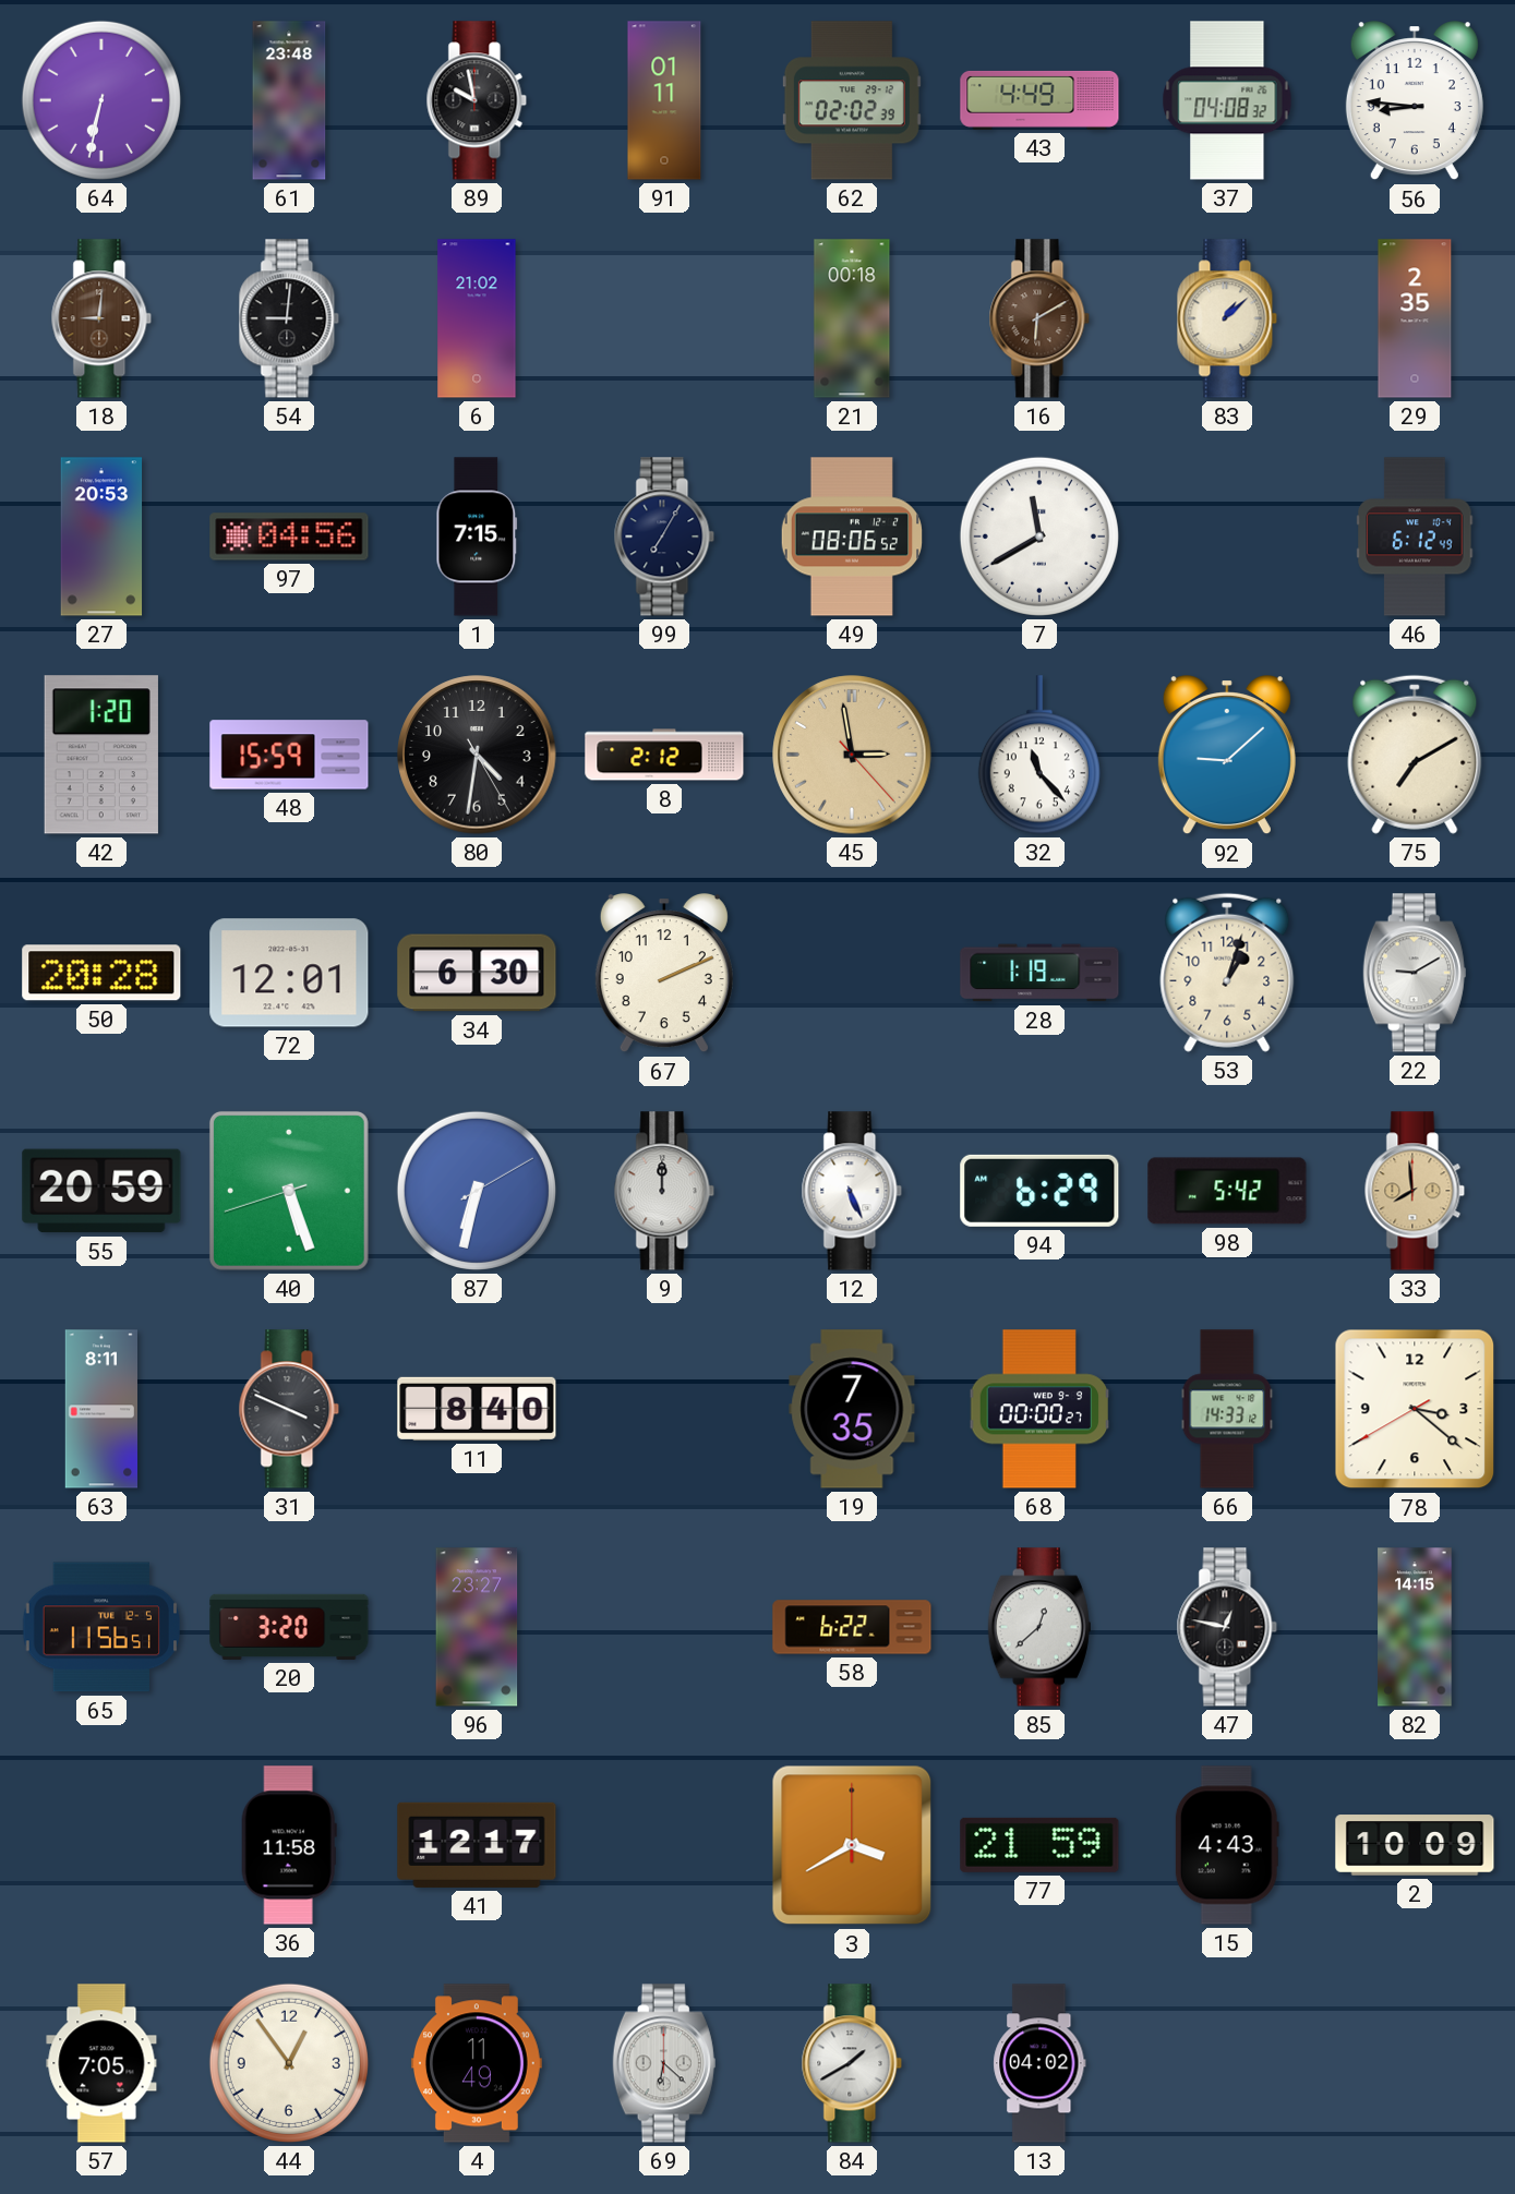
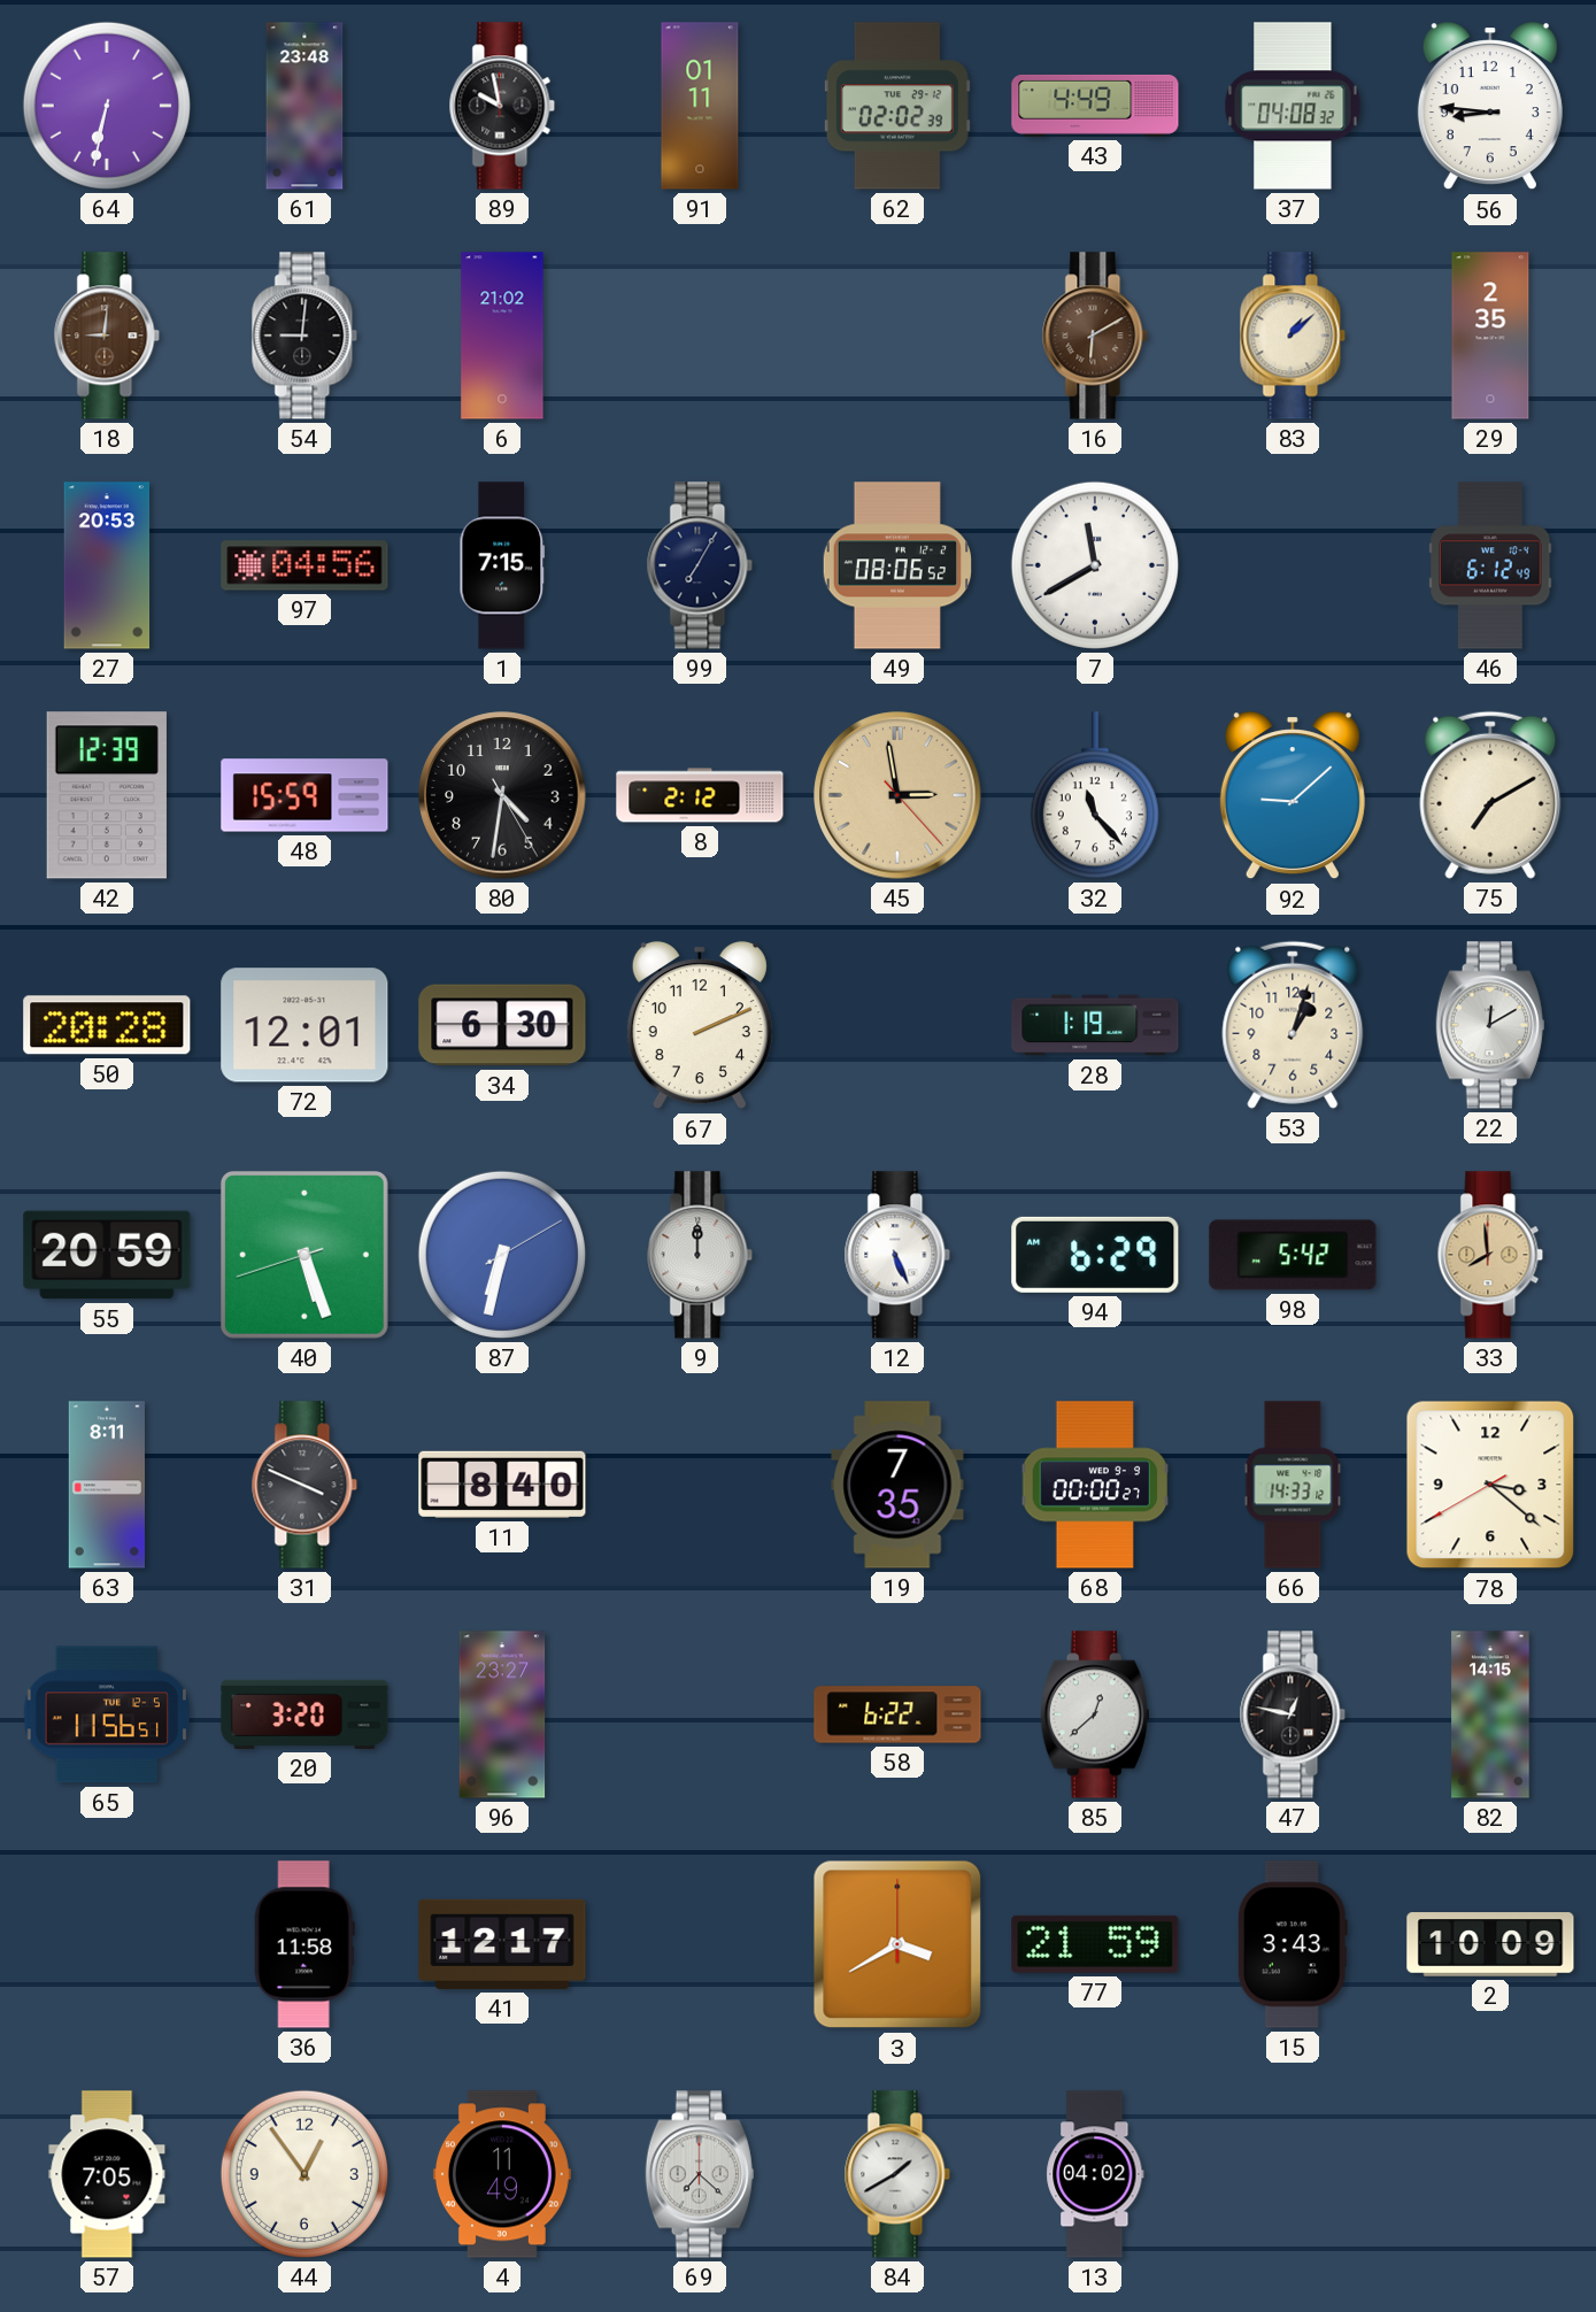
21: 00:18 -> none (852, 318)
42: 1:20 -> 12:39 (107, 795)
22: 9:10 -> 12:10 (1490, 1025)
15: 4:43 -> 3:43 (1293, 1944)
69: 6:22 -> 7:22 (700, 2174)
